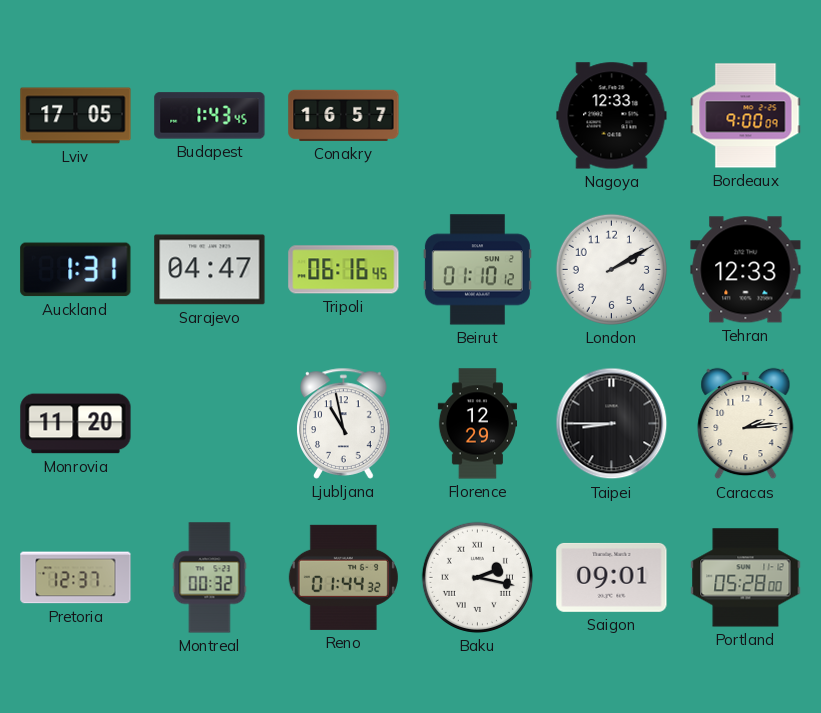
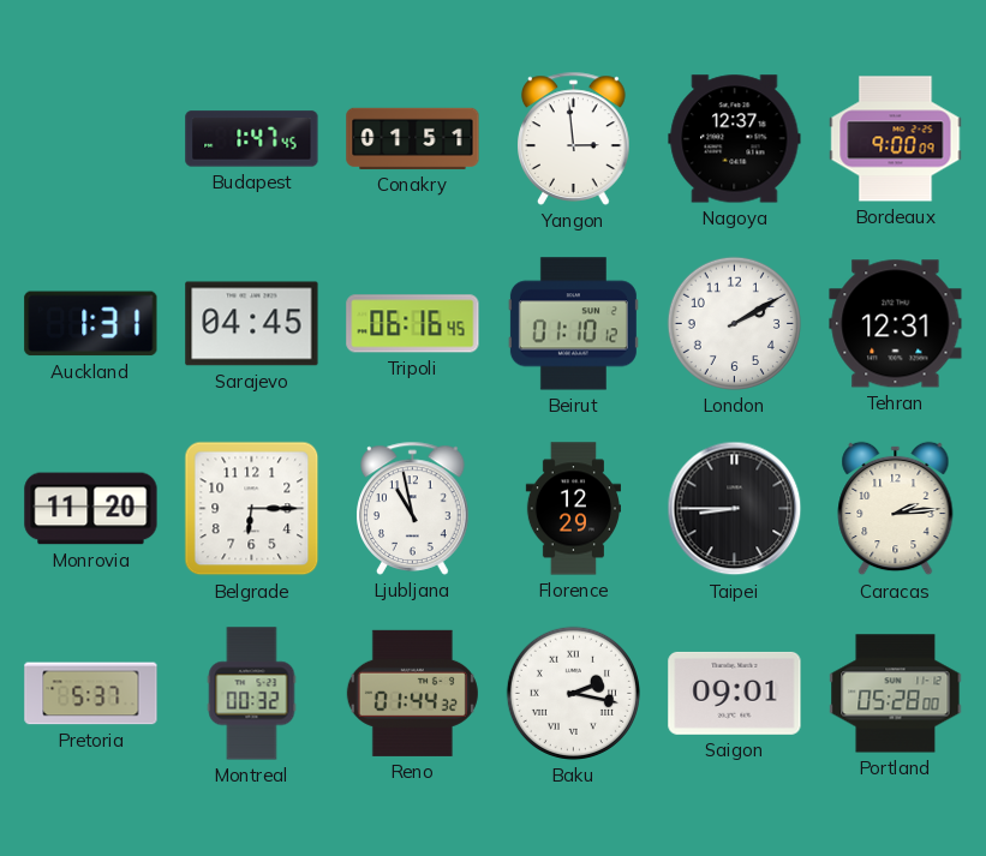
Lviv: 17:05 -> none (76, 116)
Budapest: 1:43 -> 1:47 (252, 139)
Conakry: 16:57 -> 01:51 (413, 138)
Yangon: none -> 2:59 (574, 138)
Nagoya: 12:33 -> 12:37 (735, 139)
Sarajevo: 04:47 -> 04:45 (252, 324)
Tehran: 12:33 -> 12:31 (896, 324)
Belgrade: none -> 6:15 (252, 509)
Pretoria: 12:37 -> 5:37 (91, 694)
